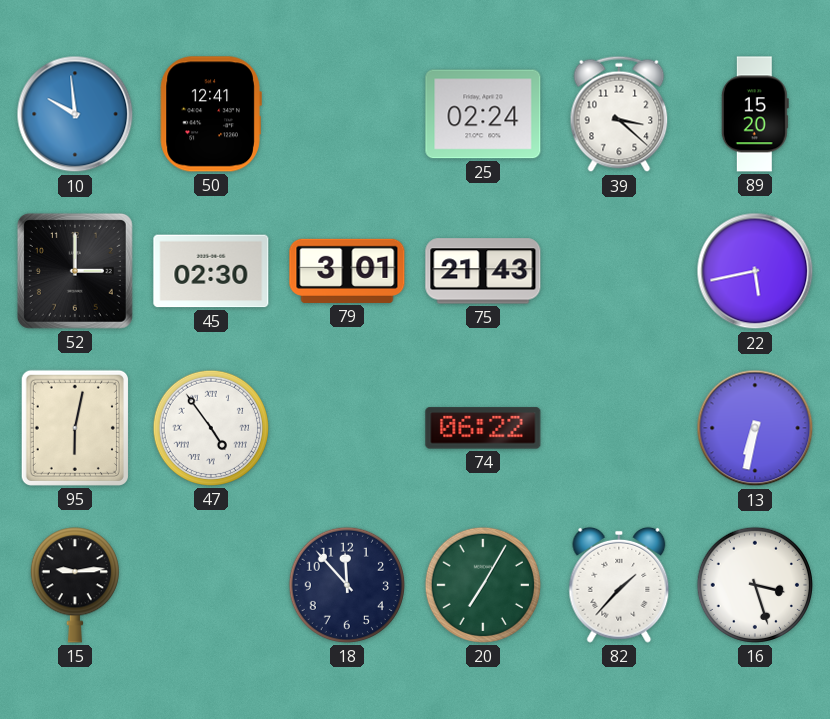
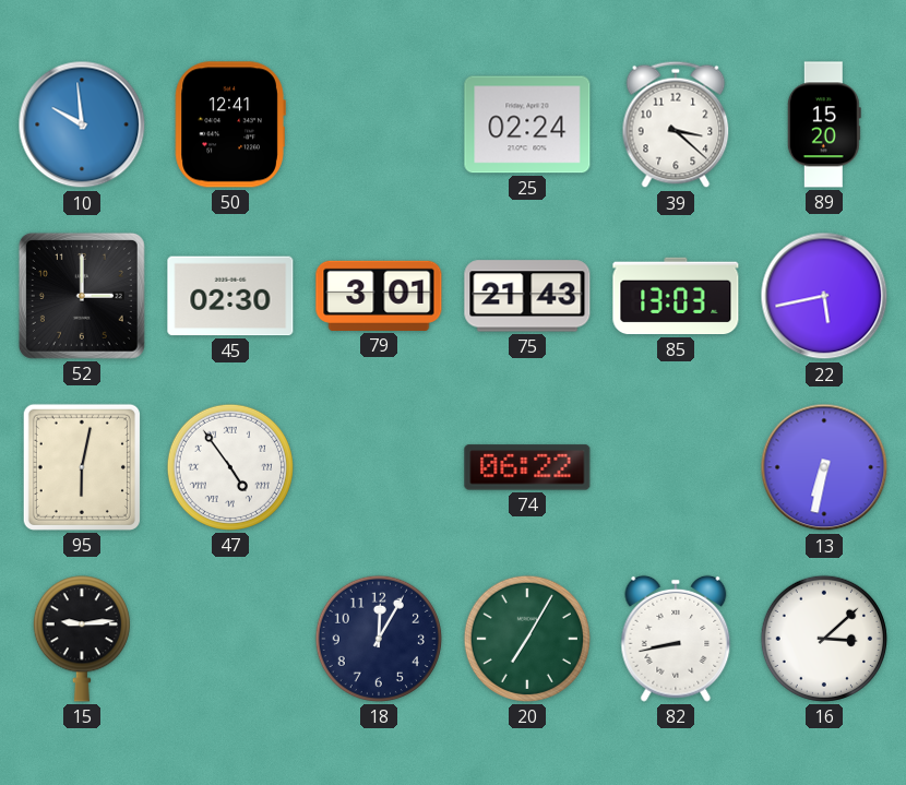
85: none -> 13:03 (676, 296)
18: 11:53 -> 12:05 (379, 639)
82: 1:37 -> 8:43 (676, 639)
16: 3:27 -> 3:08 (824, 639)
